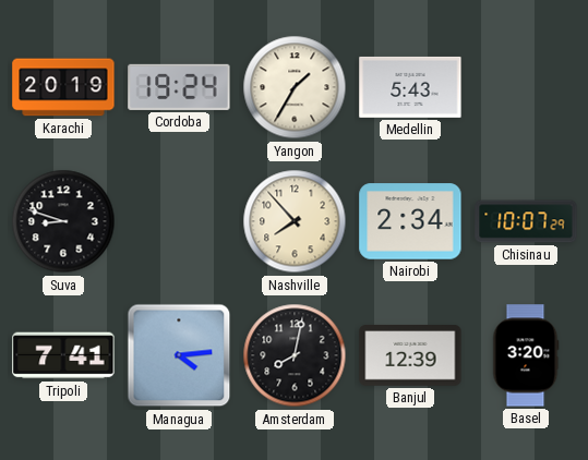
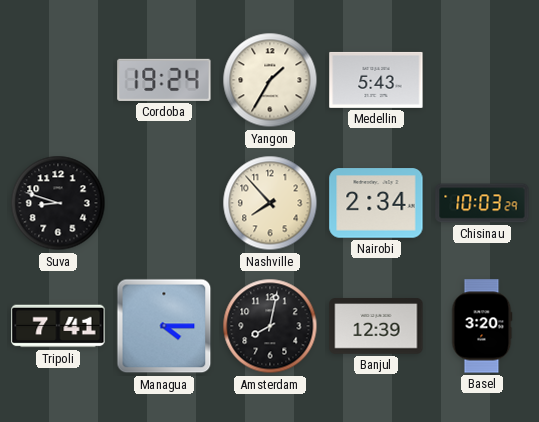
Karachi: 20:19 -> none (63, 87)
Chisinau: 10:07 -> 10:03 (482, 203)
Managua: 4:14 -> 4:15 (164, 326)
